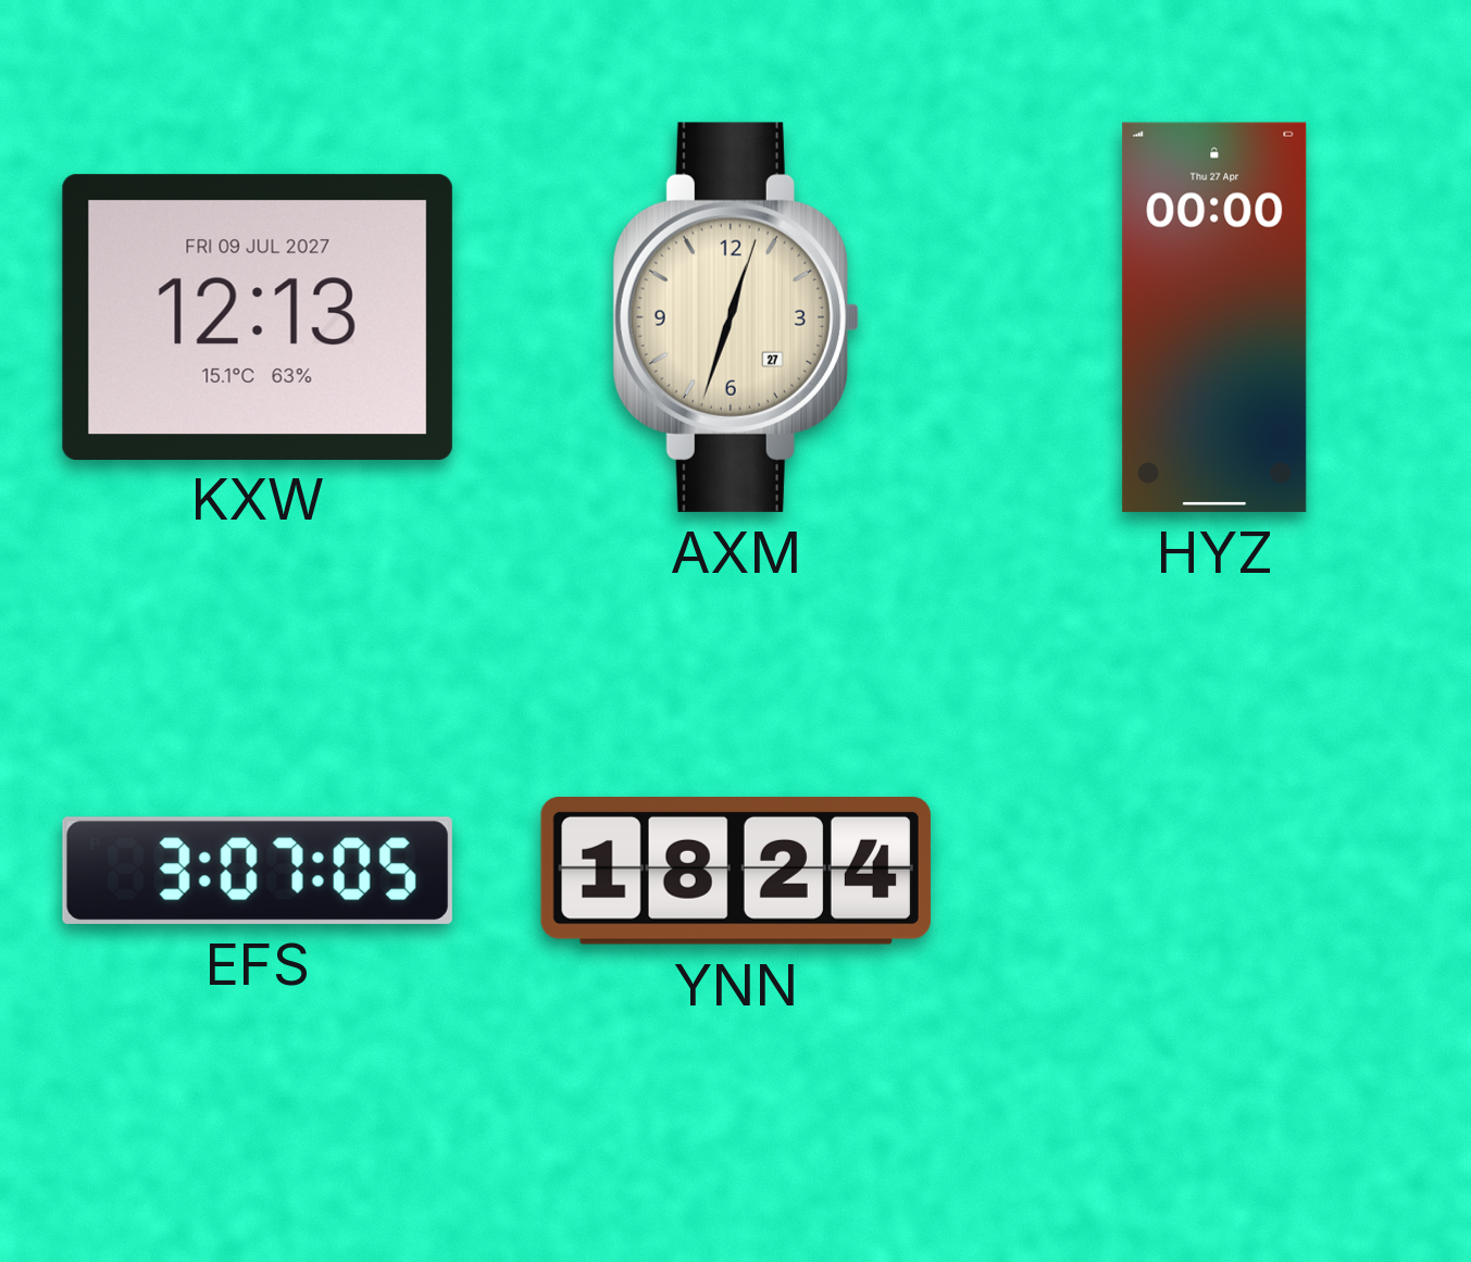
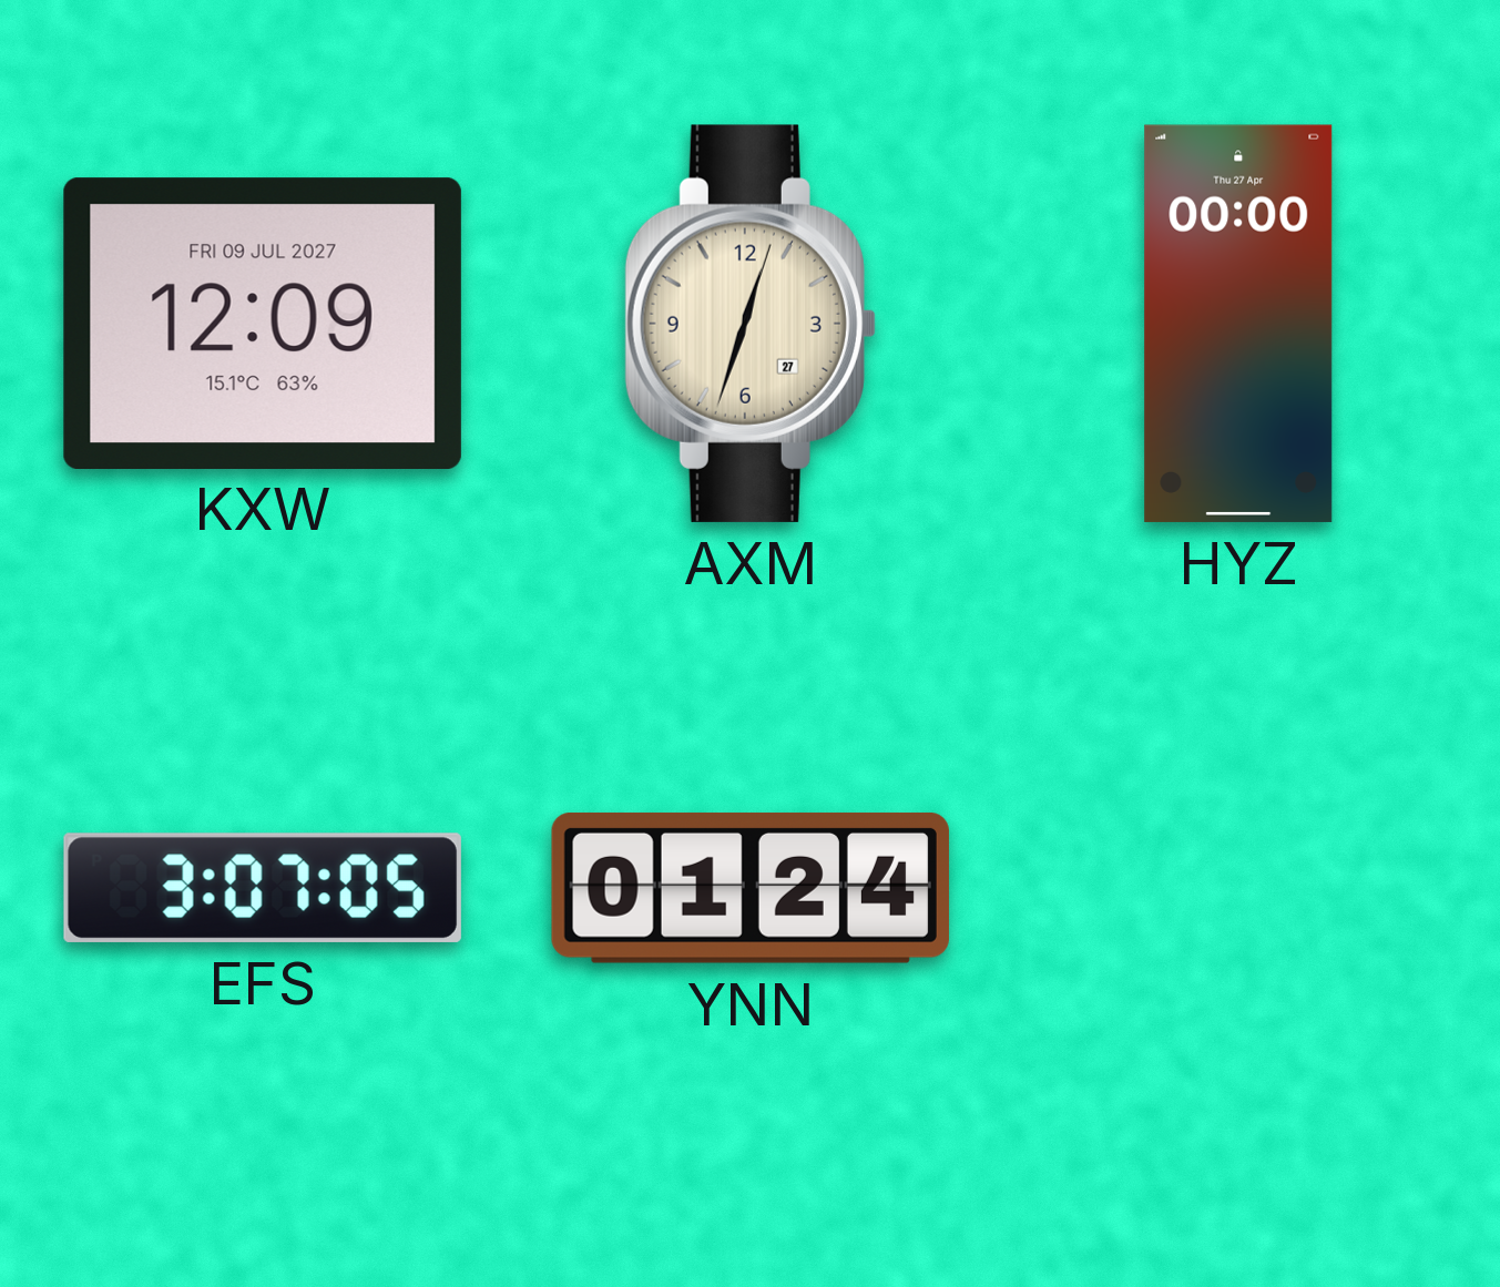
KXW: 12:13 -> 12:09 (263, 323)
YNN: 18:24 -> 01:24 (751, 888)
